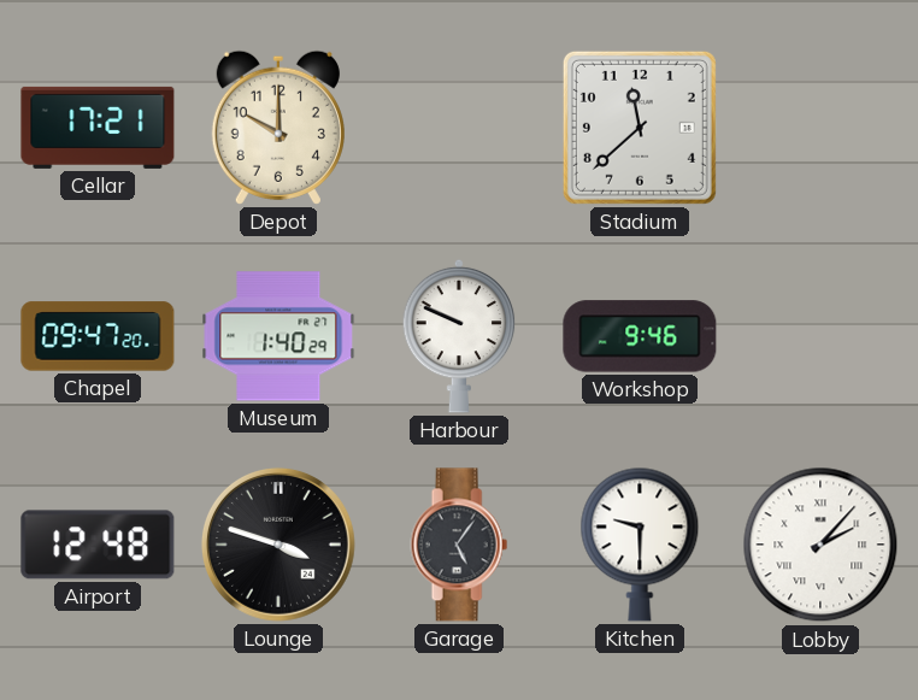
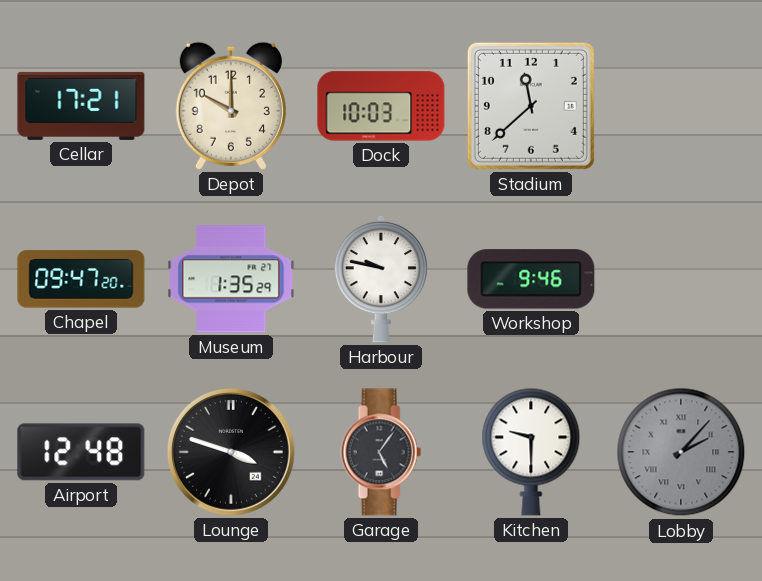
Dock: none -> 10:03 (381, 106)
Museum: 1:40 -> 1:35 (231, 279)
Harbour: 9:49 -> 9:47 (381, 279)
Lobby dial: white -> grey (681, 452)
